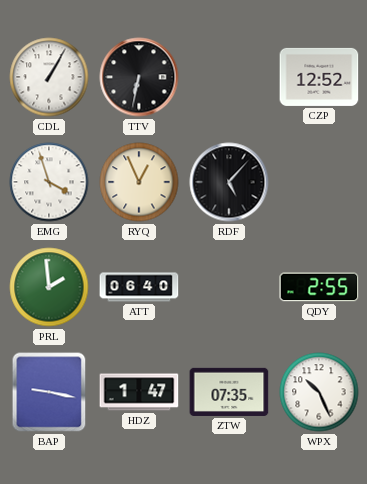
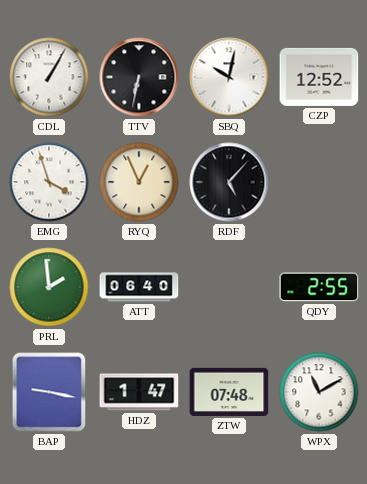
SBQ: none -> 10:02 (229, 77)
ZTW: 07:35 -> 07:48 (229, 392)
WPX: 10:26 -> 11:10 (319, 392)
